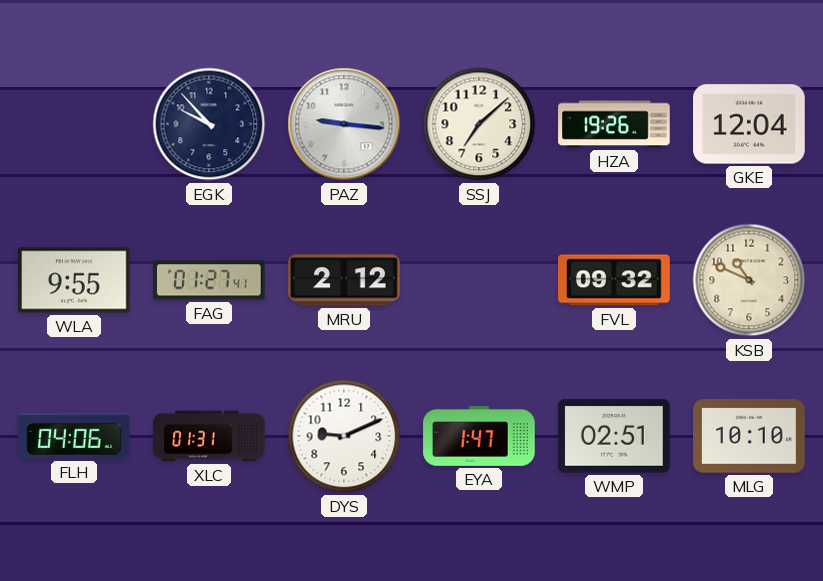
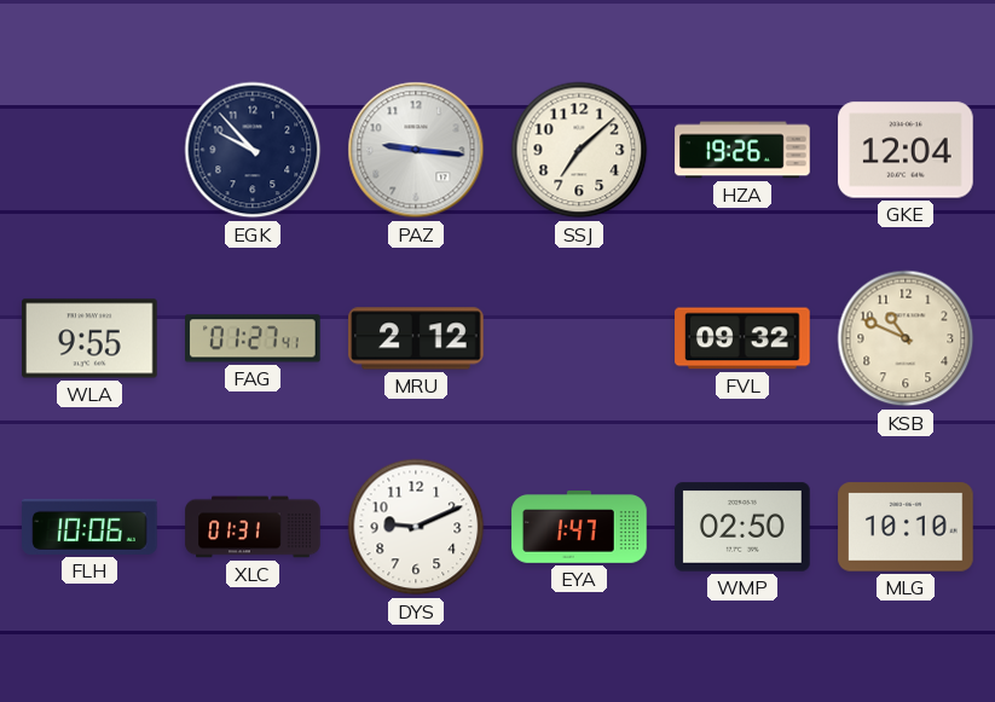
FLH: 04:06 -> 10:06 (89, 527)
WMP: 02:51 -> 02:50 (742, 527)
